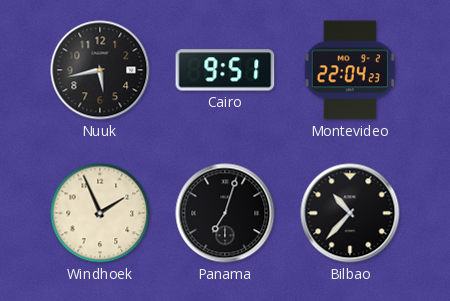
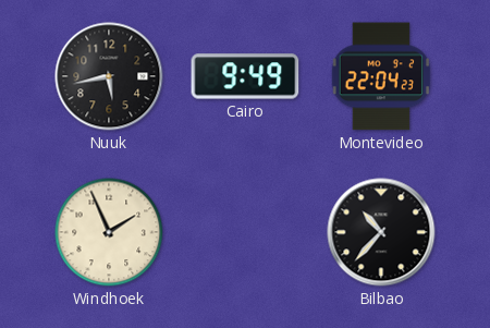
Cairo: 9:51 -> 9:49 (245, 76)
Panama: 7:03 -> none (225, 213)
